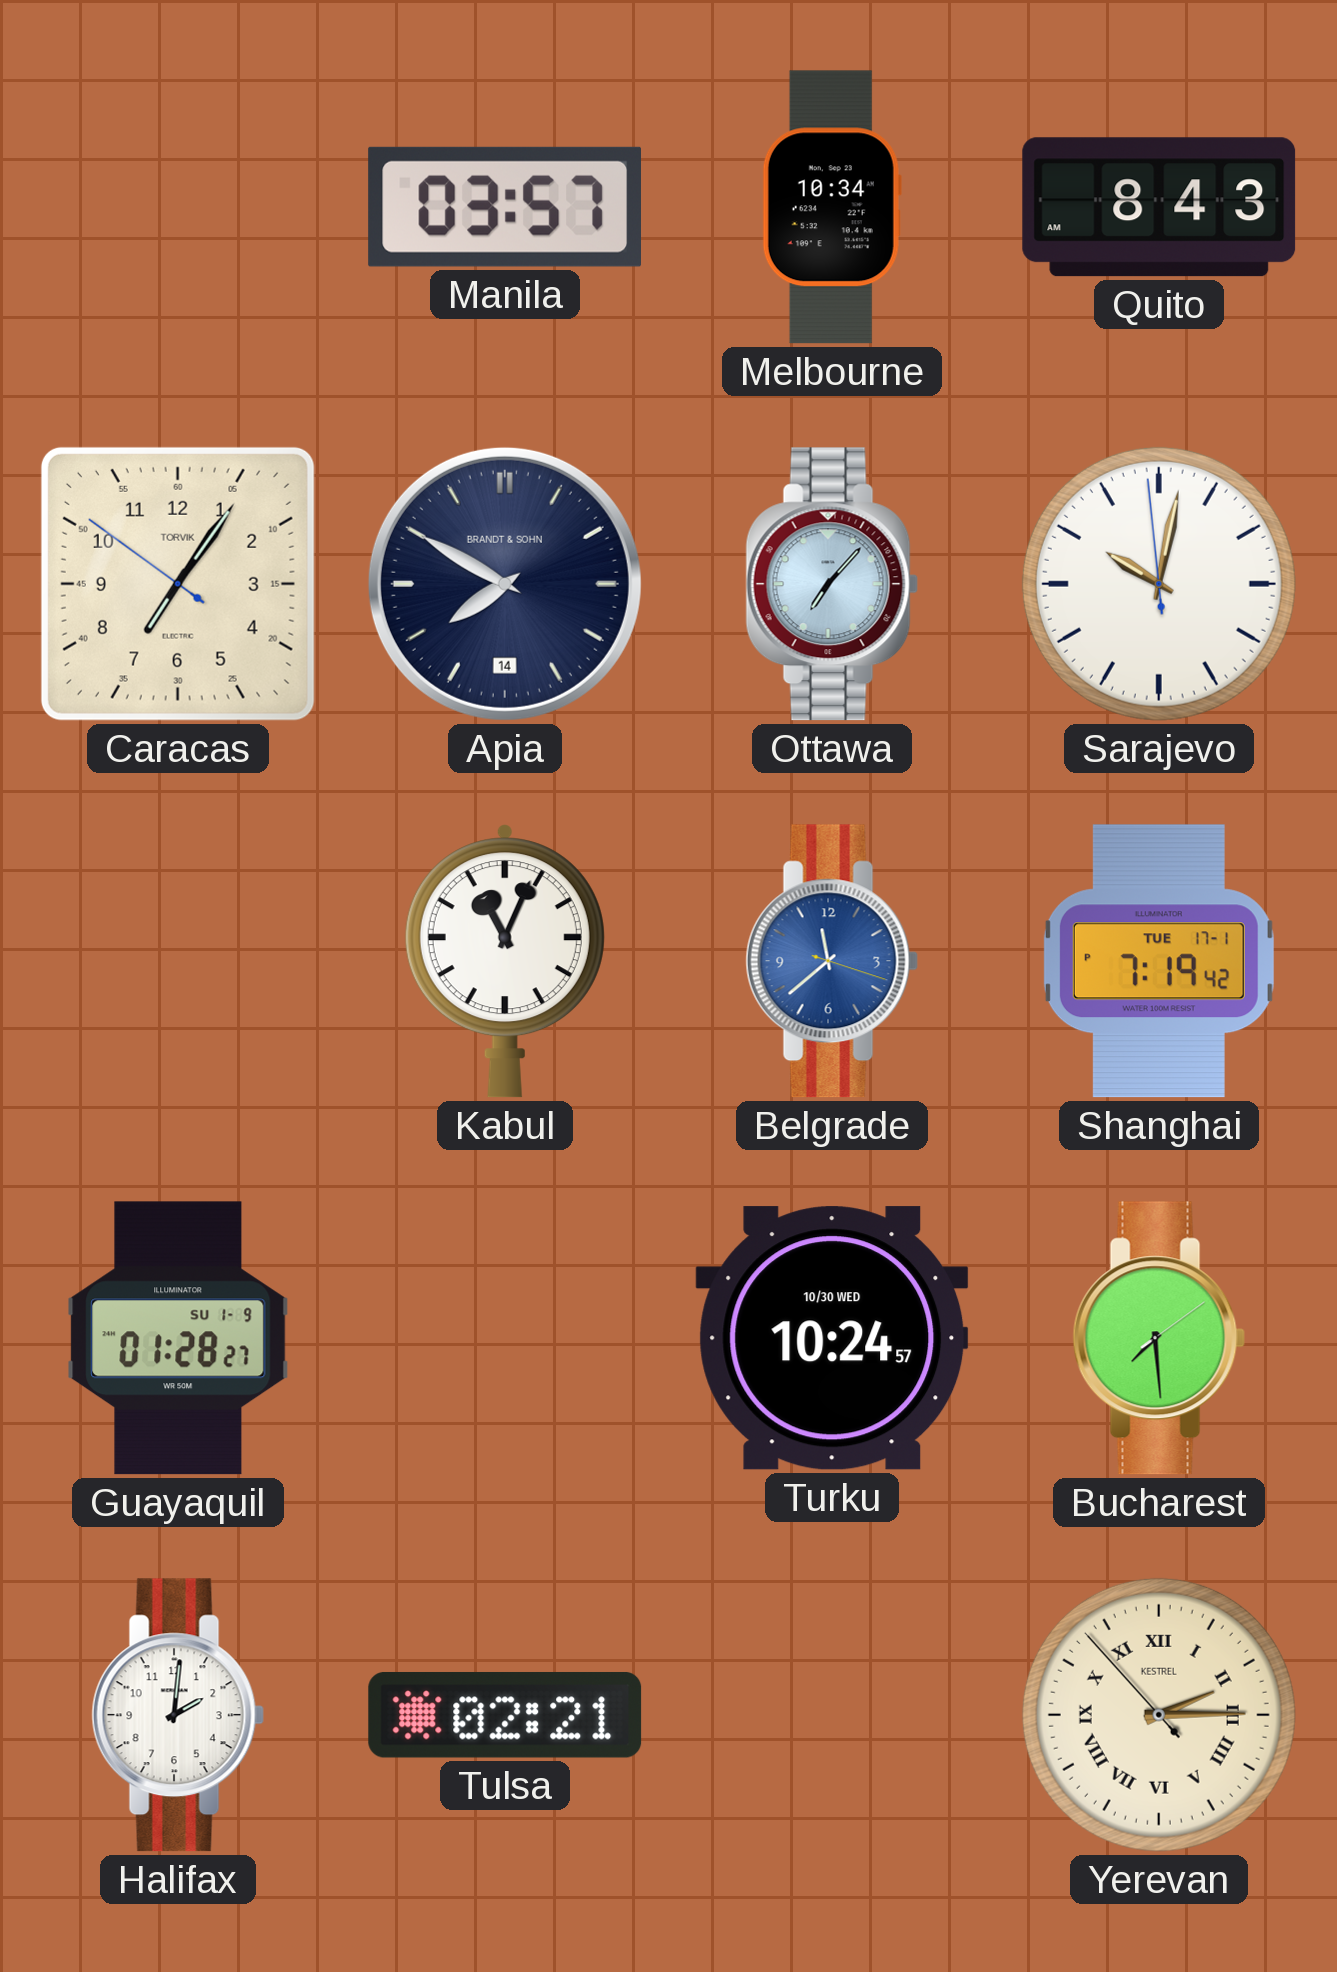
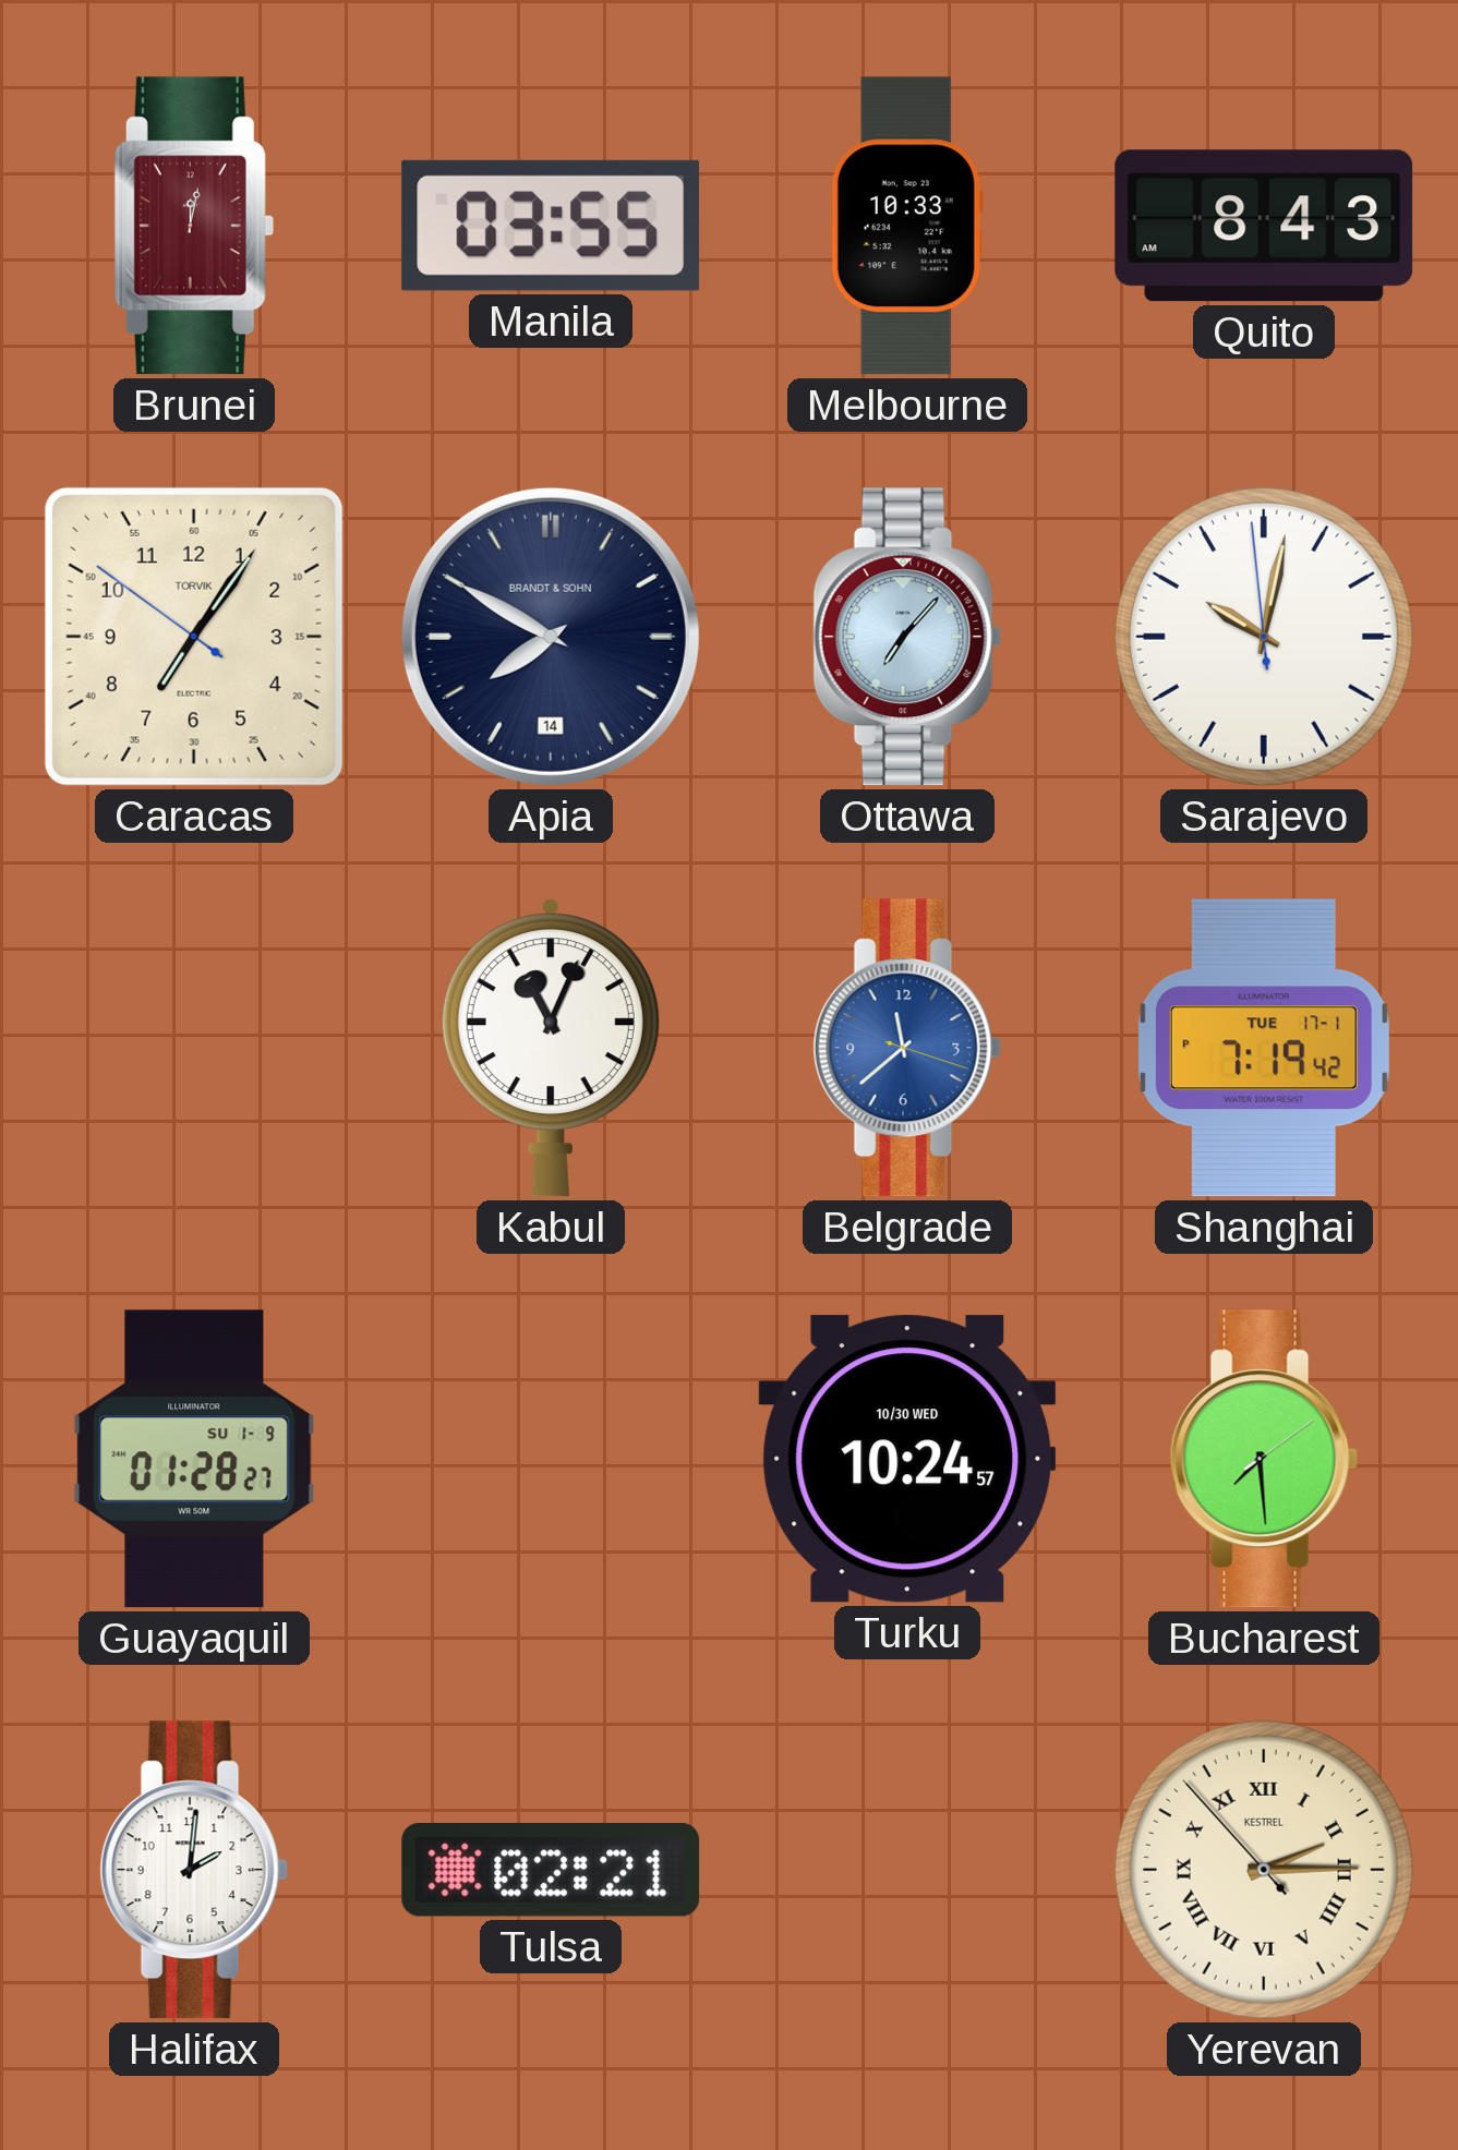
Brunei: none -> 12:02 (194, 226)
Manila: 03:57 -> 03:55 (550, 226)
Melbourne: 10:34 -> 10:33 (907, 226)
